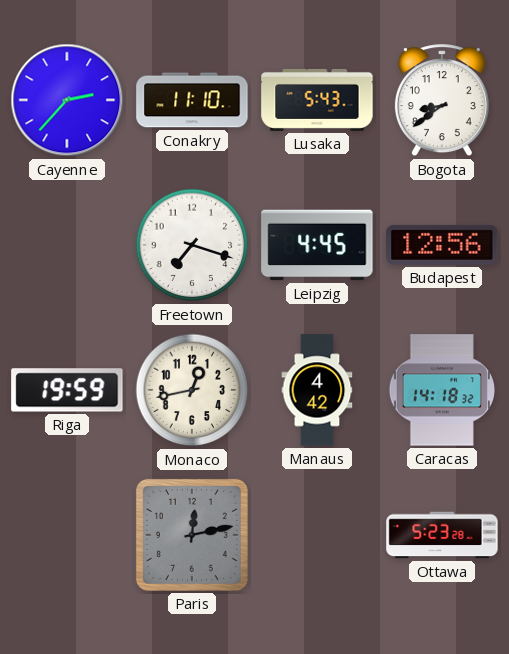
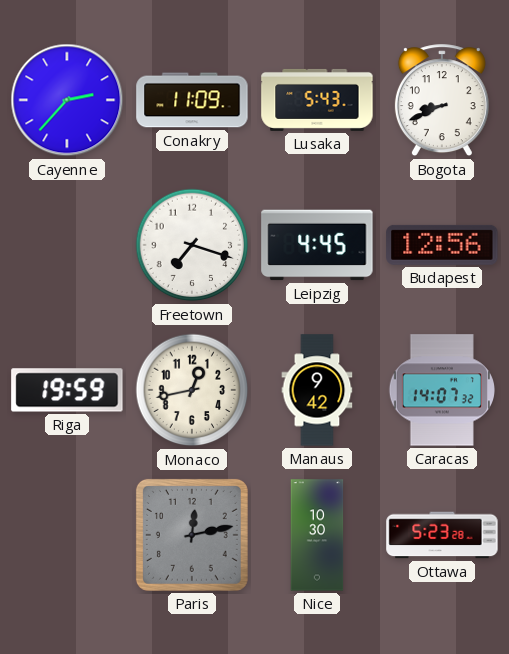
Conakry: 11:10 -> 11:09 (192, 100)
Bogota: 8:39 -> 8:41 (442, 101)
Manaus: 4:42 -> 9:42 (317, 390)
Caracas: 14:18 -> 14:07 (441, 390)
Nice: none -> 10:30 (317, 535)
